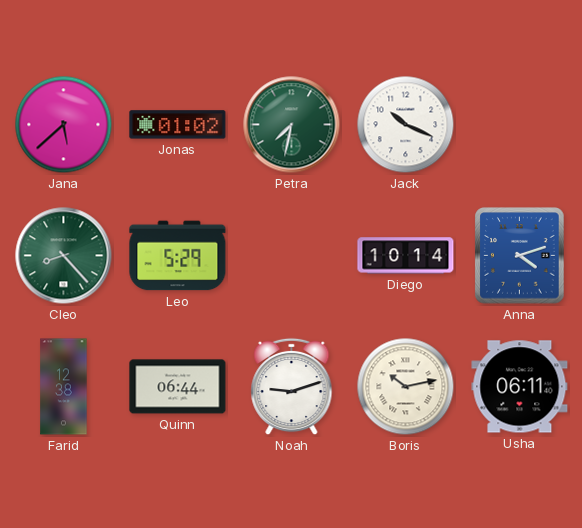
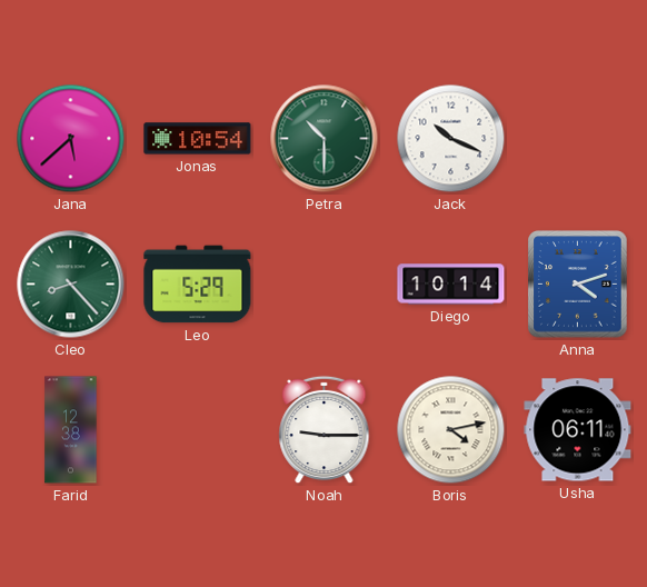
Jonas: 01:02 -> 10:54 (198, 139)
Petra: 7:32 -> 10:30 (325, 139)
Quinn: 06:44 -> none (178, 387)
Noah: 9:12 -> 9:15 (325, 430)
Boris: 10:13 -> 4:13 (451, 430)
